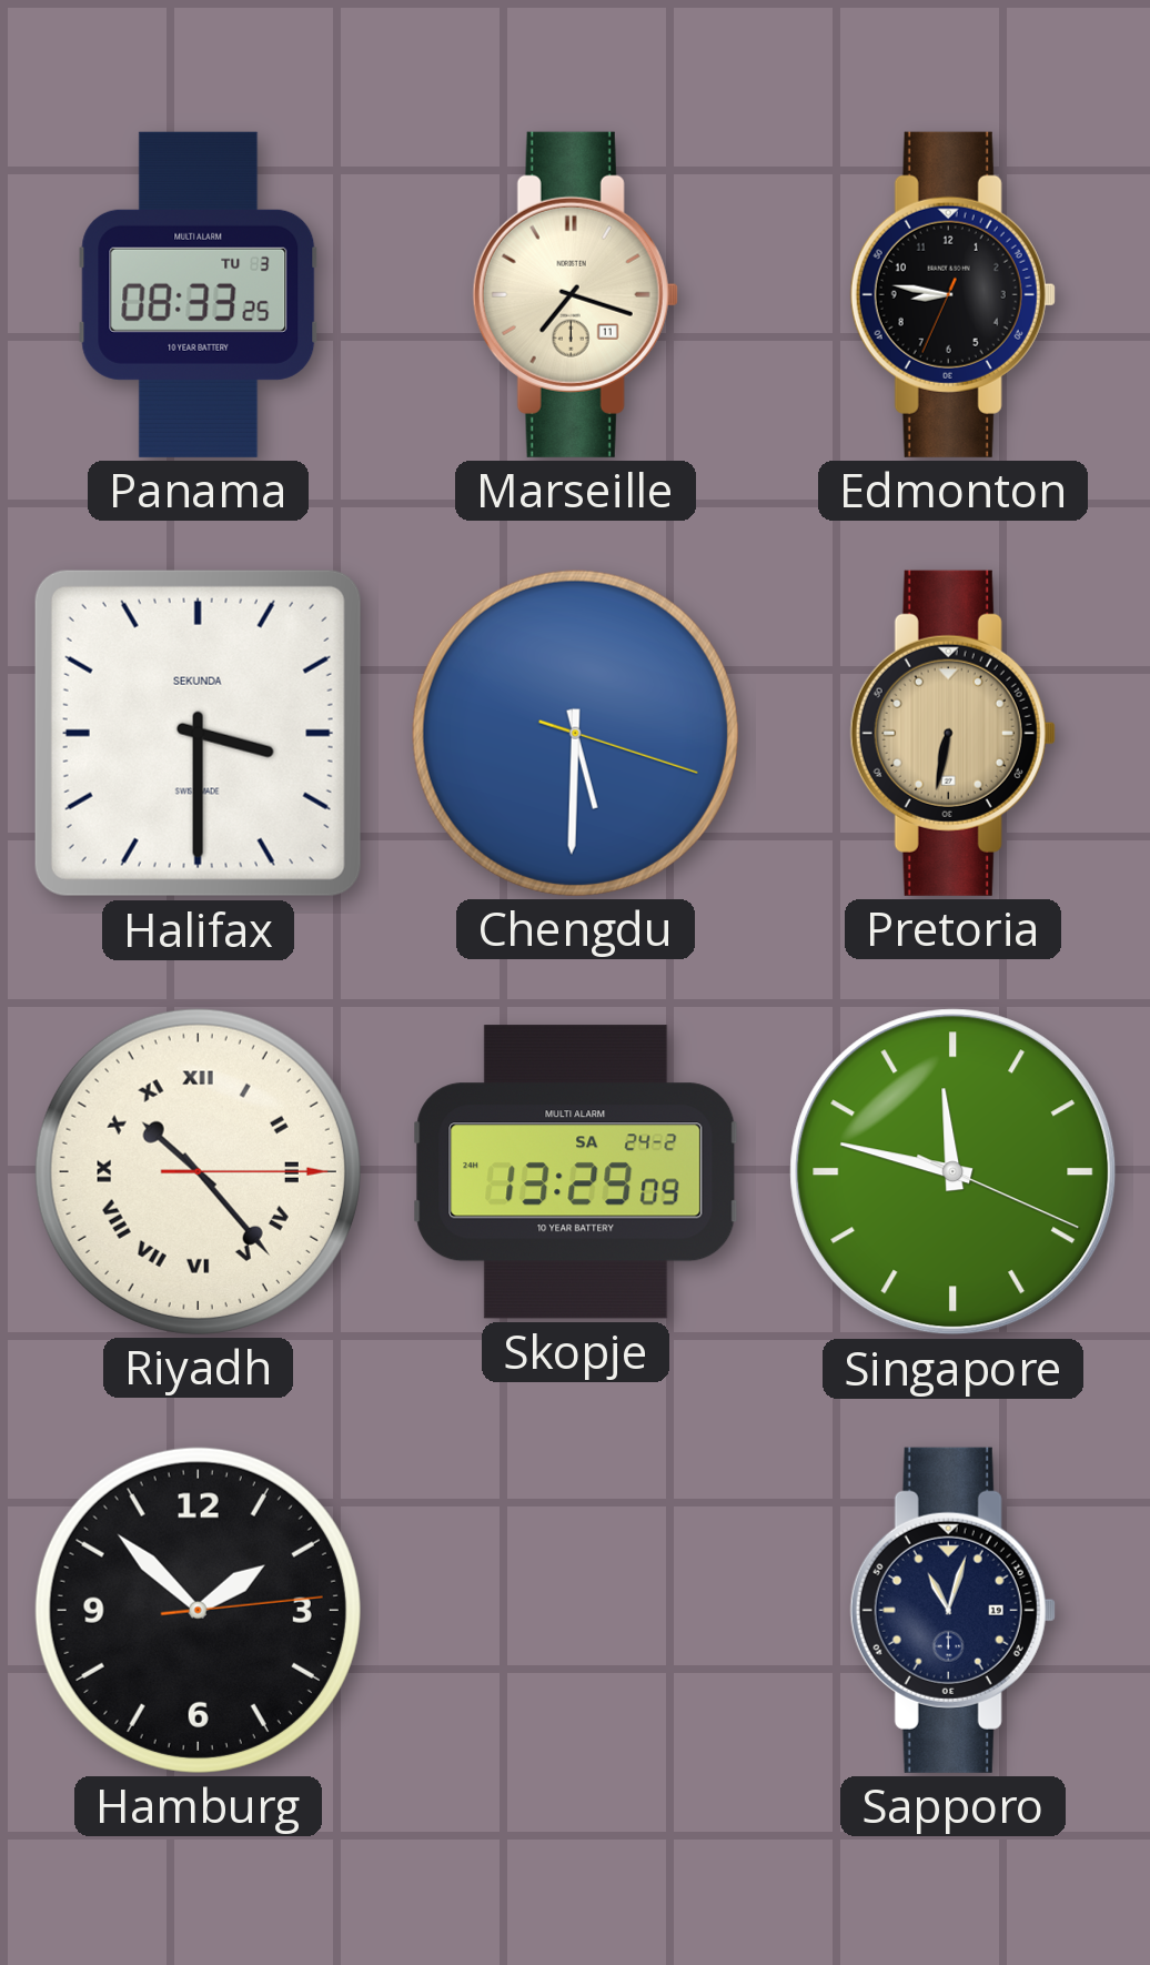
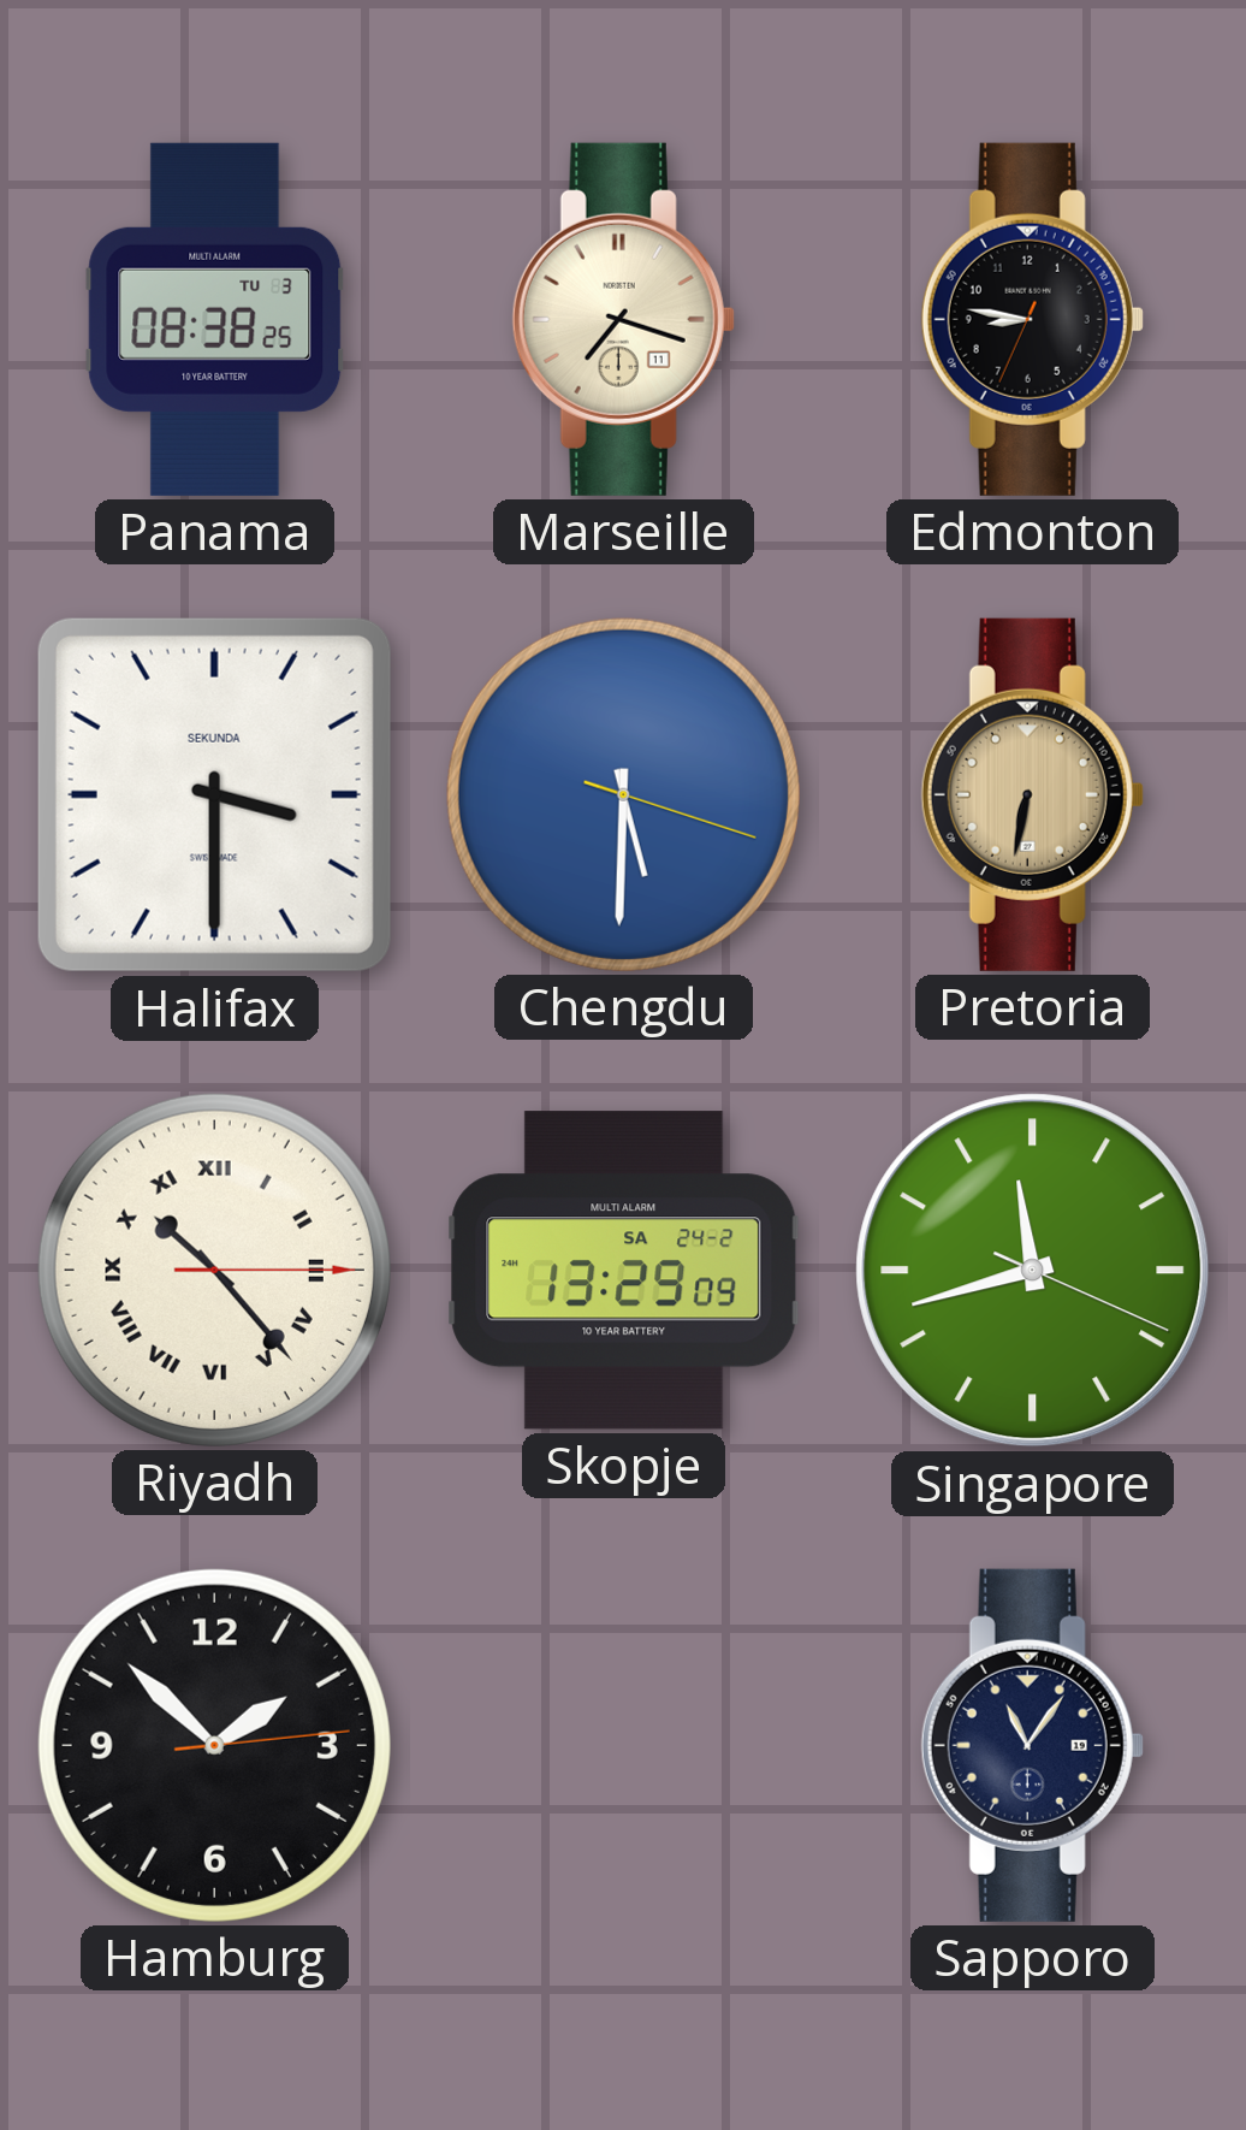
Panama: 08:33 -> 08:38 (215, 319)
Singapore: 11:47 -> 11:42 (1033, 1271)
Sapporo: 11:03 -> 11:06 (1032, 1745)
